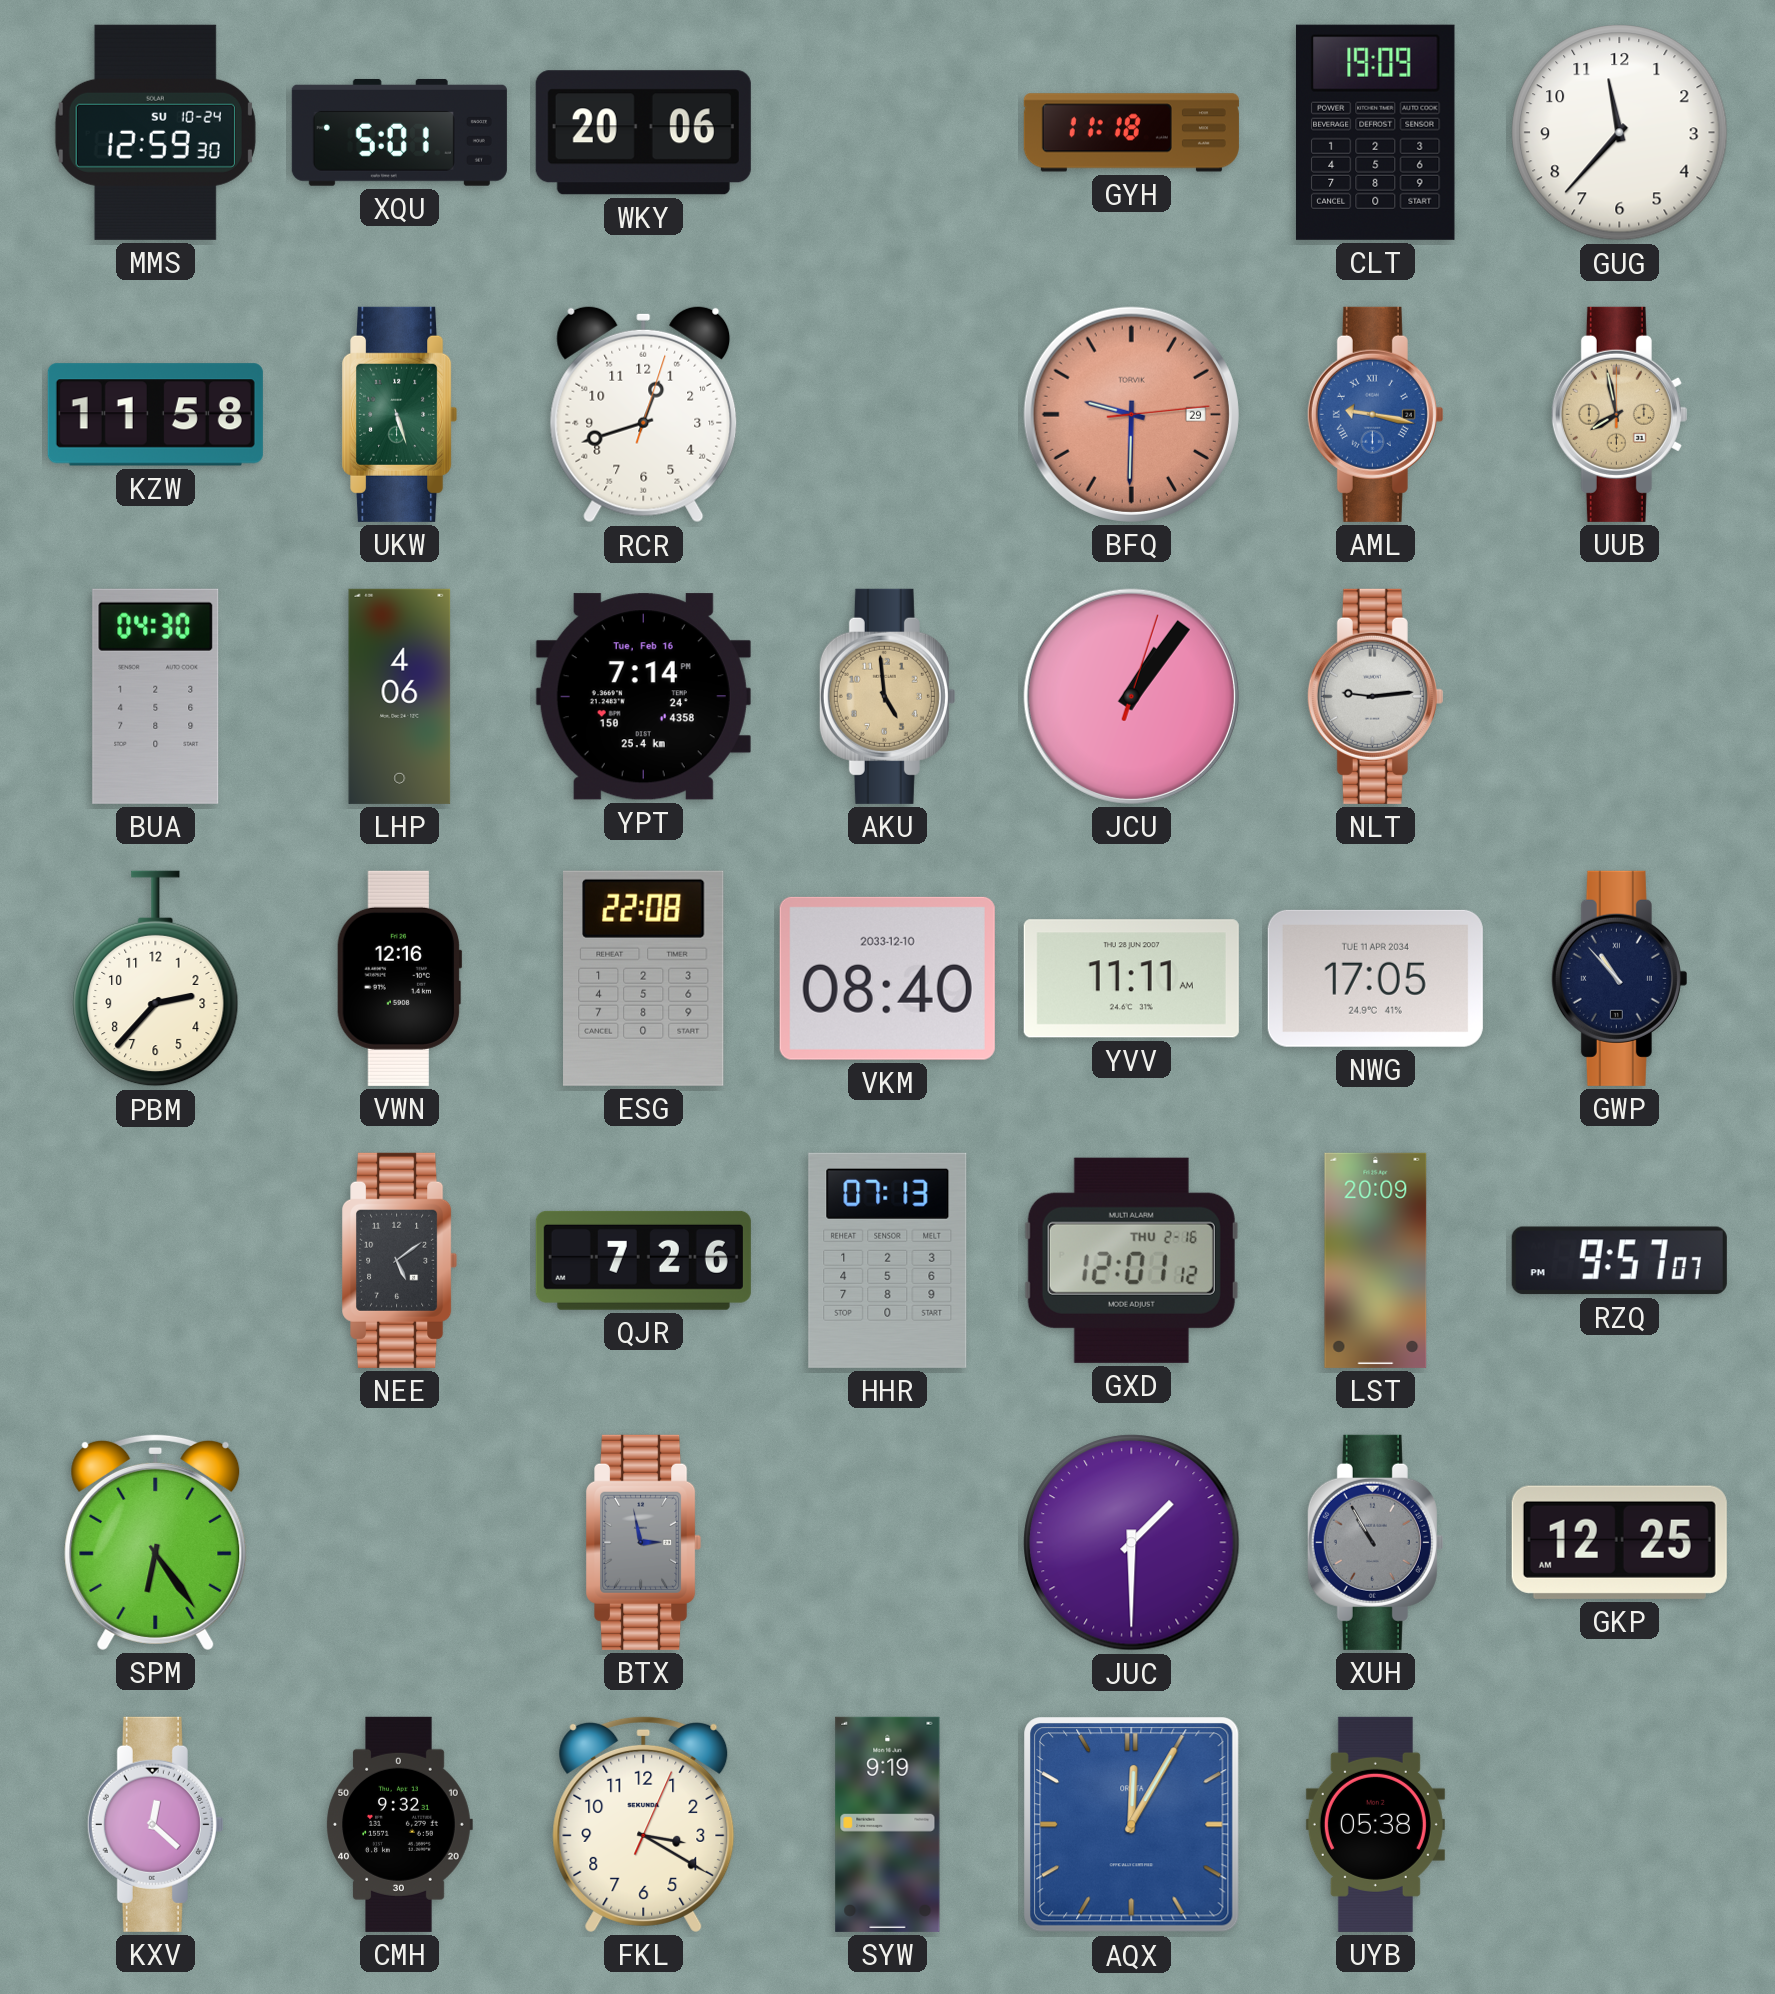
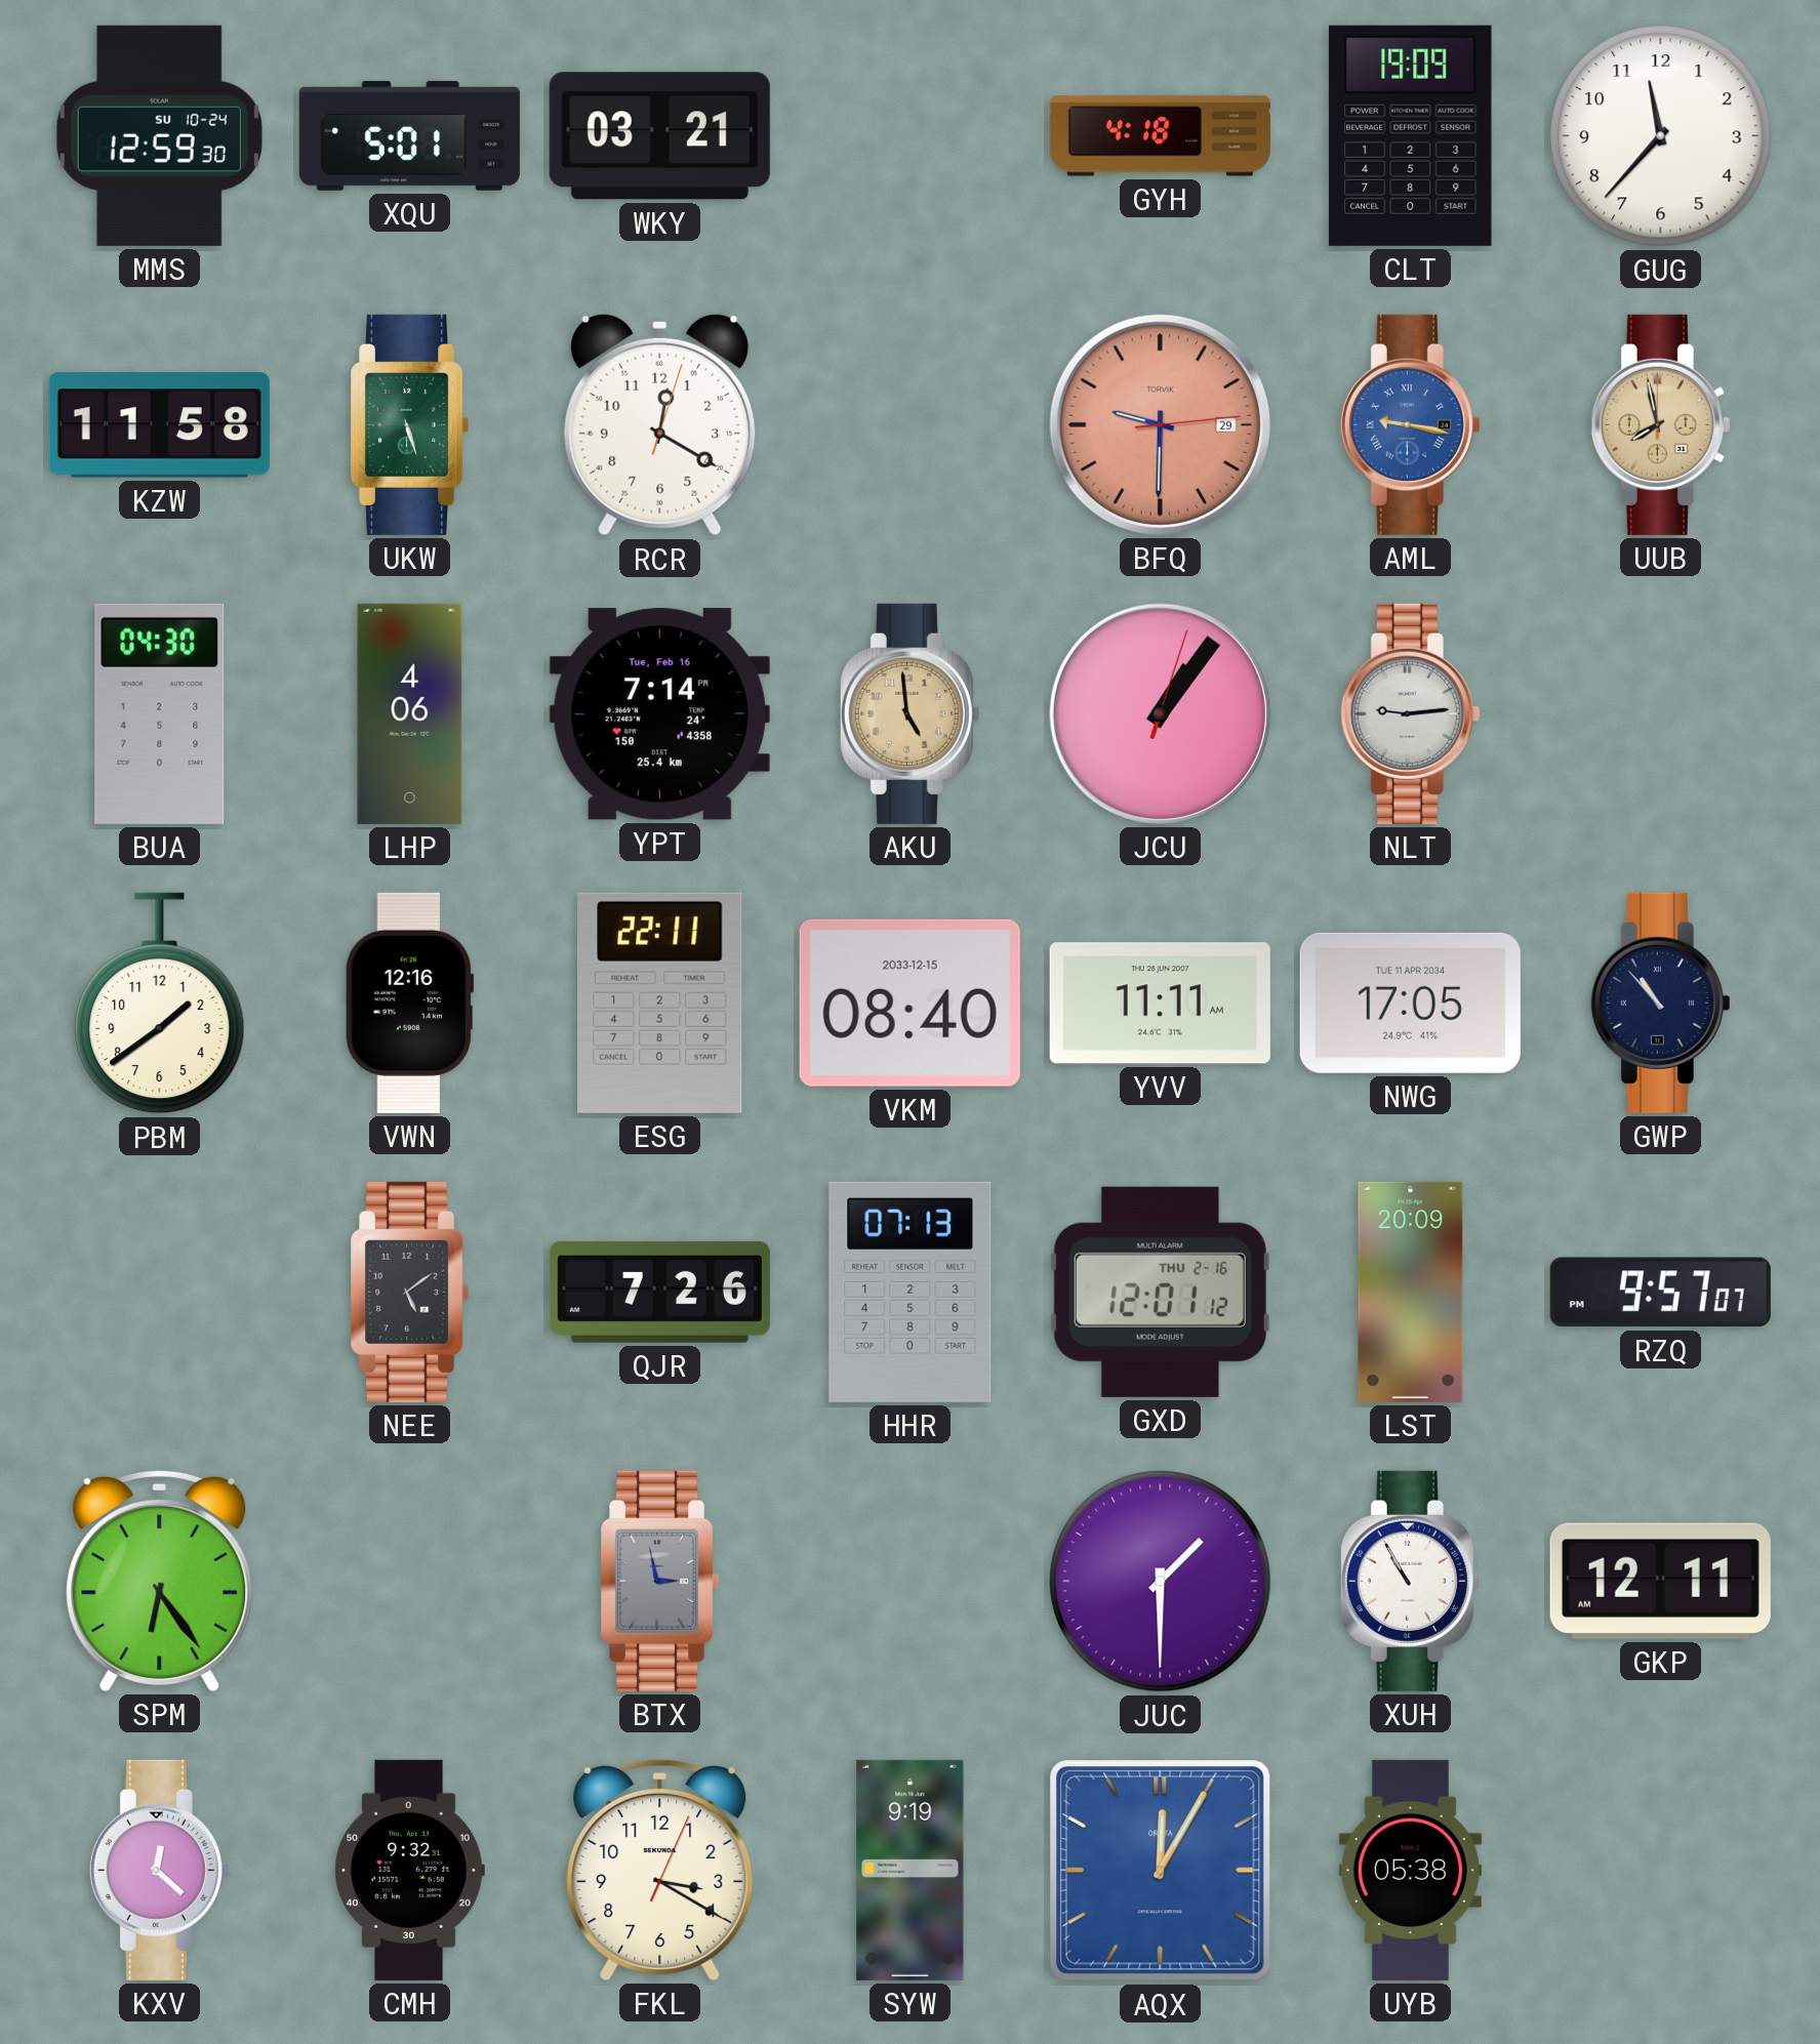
WKY: 20:06 -> 03:21 (659, 136)
GYH: 11:18 -> 4:18 (1160, 136)
RCR: 12:42 -> 12:20 (660, 424)
PBM: 2:37 -> 1:39 (160, 1004)
ESG: 22:08 -> 22:11 (660, 1003)
VKM date: 2033-12-10 -> 2033-12-15 (909, 1003)
XUH dial: grey -> white (1410, 1581)
GKP: 12:25 -> 12:11 (1660, 1581)
